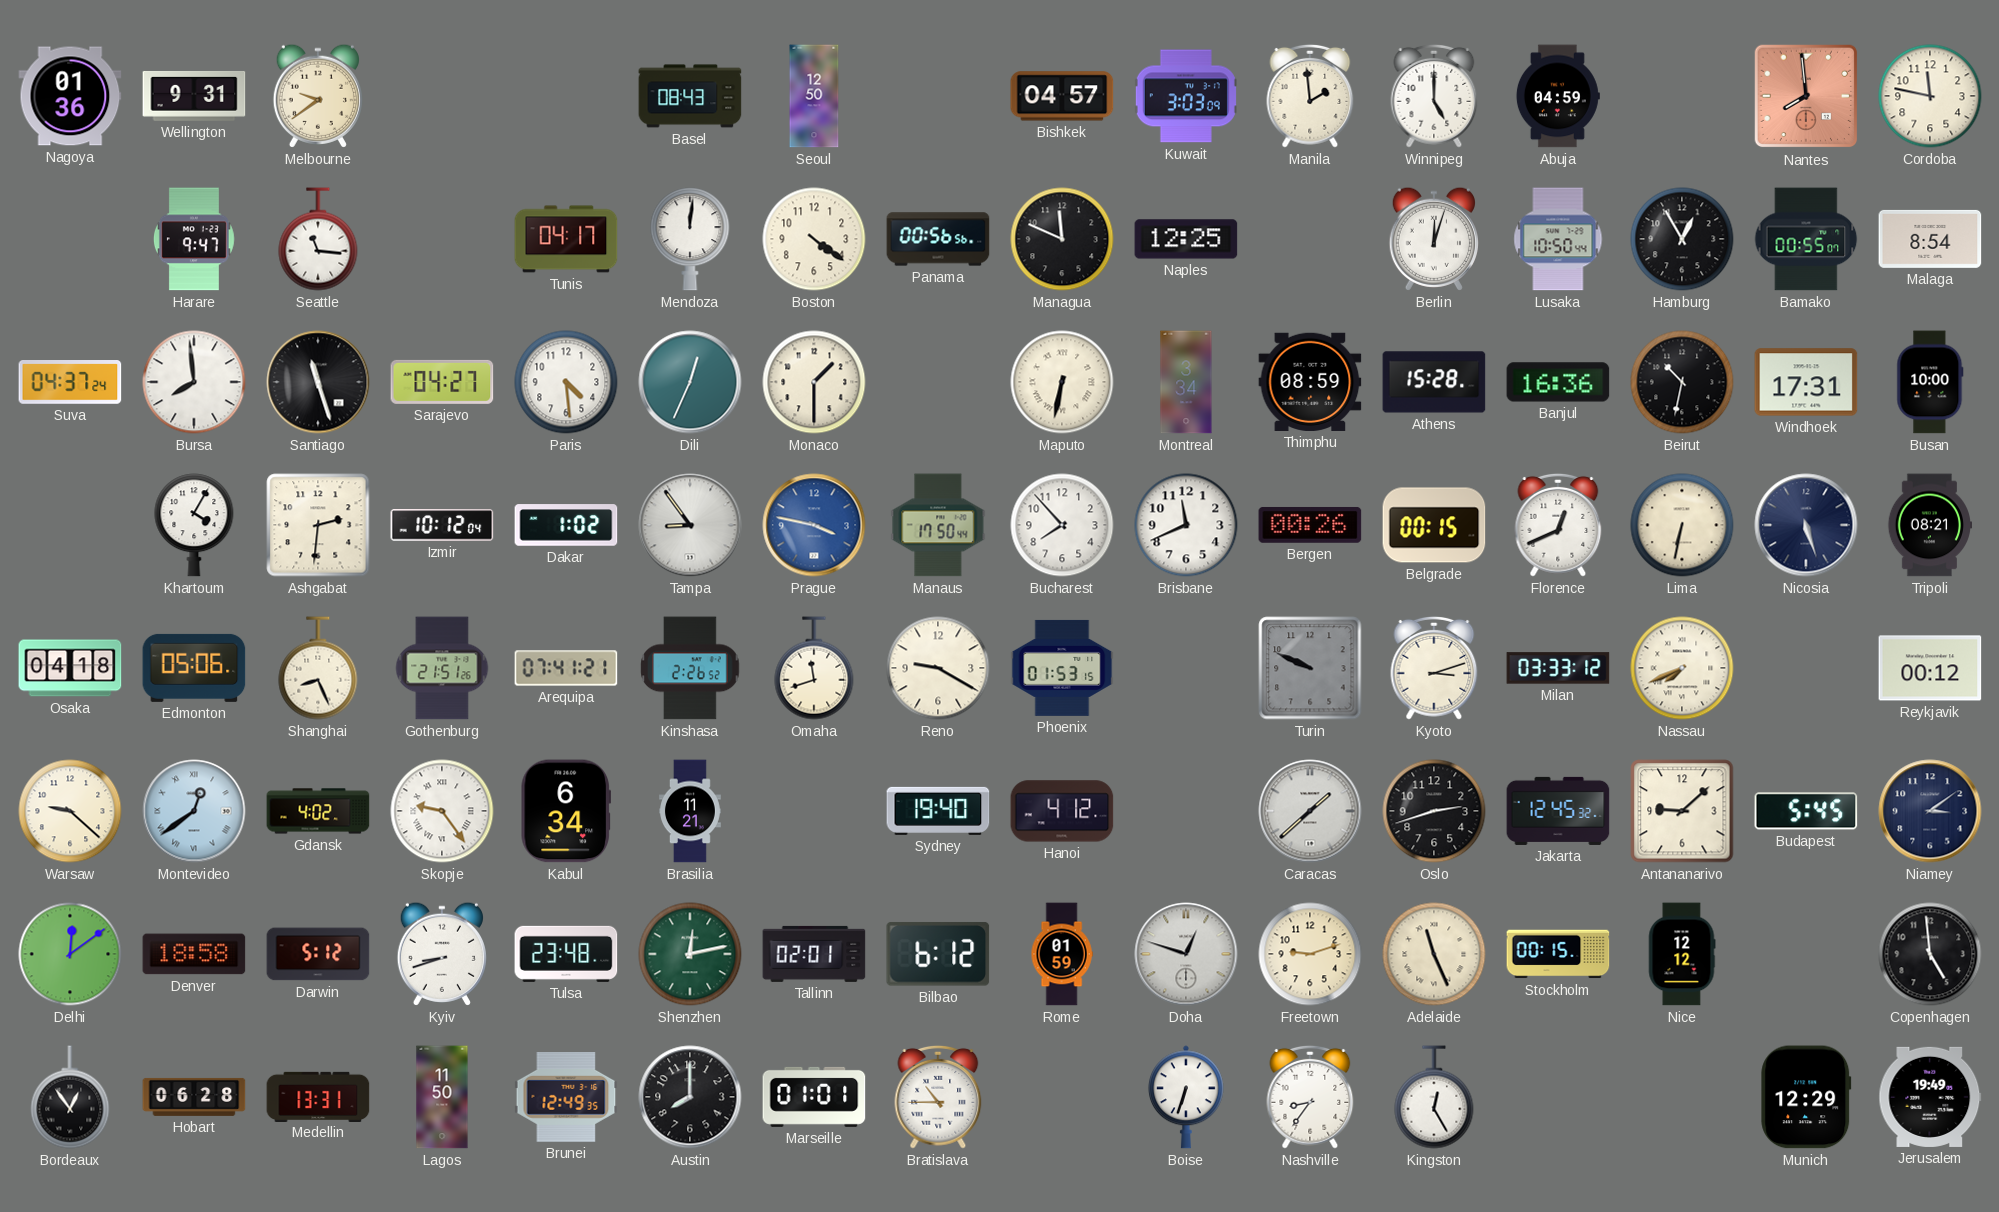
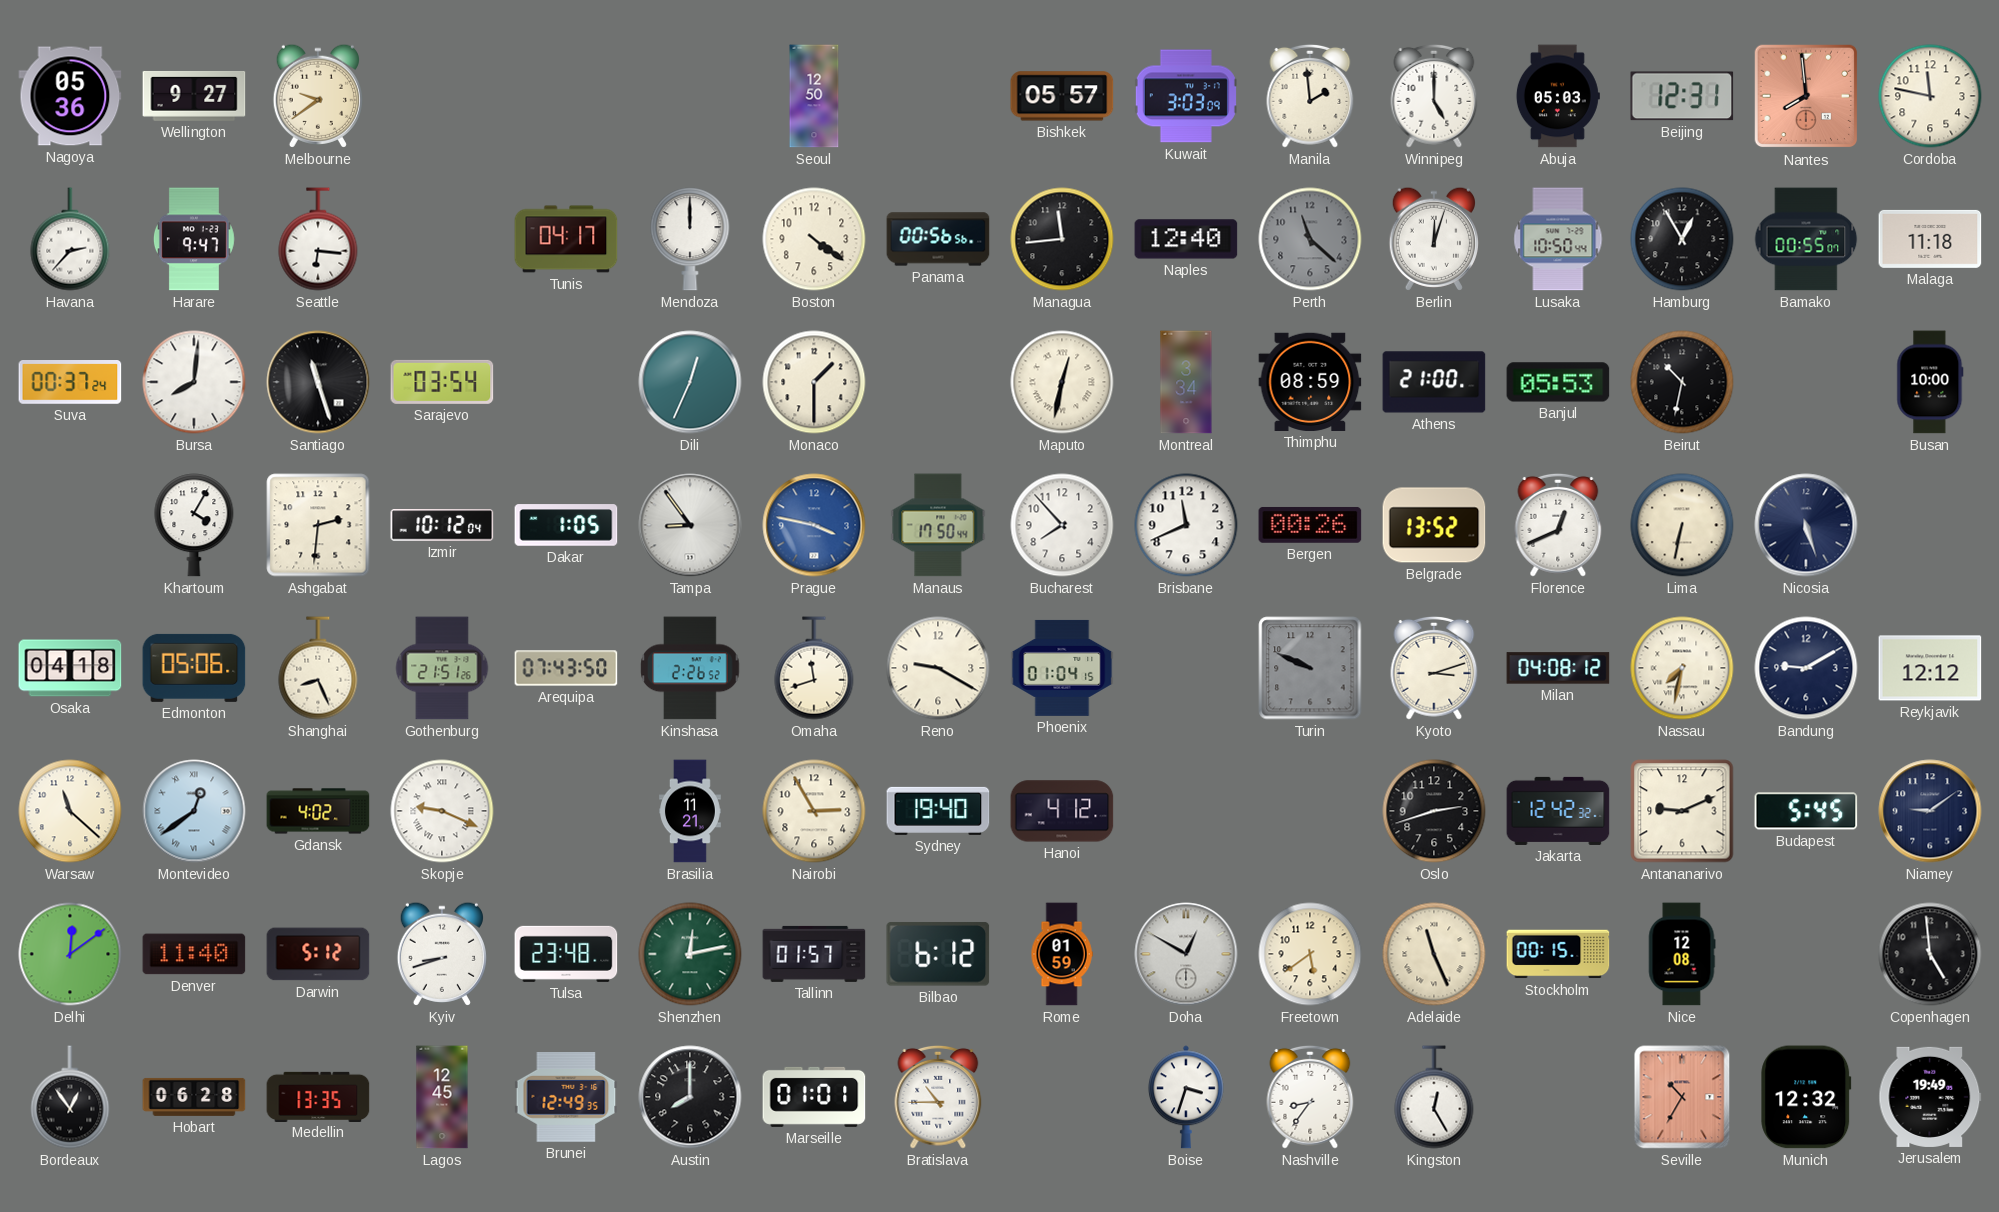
Nagoya: 01:36 -> 05:36 (70, 96)
Wellington: 9:31 -> 9:27 (194, 96)
Basel: 08:43 -> none (690, 96)
Bishkek: 04:57 -> 05:57 (1062, 96)
Abuja: 04:59 -> 05:03 (1558, 96)
Beijing: none -> 12:31 (1682, 96)
Havana: none -> 2:37 (70, 239)
Seattle: 11:16 -> 6:16 (318, 239)
Mendoza: 12:01 -> 12:00 (690, 239)
Managua: 11:49 -> 11:44 (1062, 239)
Naples: 12:25 -> 12:40 (1186, 239)
Perth: none -> 11:22 (1310, 239)
Malaga: 8:54 -> 11:18 (1930, 239)
Suva: 04:37 -> 00:37 (70, 383)
Bursa: 7:59 -> 8:01 (194, 382)
Sarajevo: 04:27 -> 03:54 (442, 382)
Paris: 4:29 -> none (566, 382)
Maputo: 6:32 -> 12:32 (1062, 382)
Athens: 15:28 -> 21:00 (1434, 382)
Banjul: 16:36 -> 05:53 (1558, 382)
Windhoek: 17:31 -> none (1806, 382)
Dakar: 1:02 -> 1:05 (566, 525)
Belgrade: 00:15 -> 13:52 (1434, 525)
Tripoli: 08:21 -> none (1929, 525)
Arequipa: 07:41 -> 07:43 (566, 668)
Phoenix: 01:53 -> 01:04 (1062, 668)
Milan: 03:33 -> 04:08 (1558, 668)
Nassau: 7:41 -> 7:32 (1682, 668)
Bandung: none -> 9:10 (1806, 668)
Reykjavik: 00:12 -> 12:12 (1930, 668)
Warsaw: 9:22 -> 11:22 (70, 811)
Skopje: 9:24 -> 9:19 (442, 811)
Kabul: 6:34 -> none (565, 811)
Nairobi: none -> 2:55 (814, 811)
Caracas: 1:38 -> none (1310, 811)
Jakarta: 12:45 -> 12:42 (1558, 811)
Antananarivo: 9:08 -> 9:11 (1682, 811)
Niamey: 3:09 -> 9:09 (1930, 811)
Denver: 18:58 -> 11:40 (194, 954)
Tallinn: 02:01 -> 01:57 (814, 954)
Doha: 12:48 -> 12:50 (1186, 954)
Freetown: 9:12 -> 5:39 (1310, 954)
Nice: 12:12 -> 12:08 (1682, 954)
Medellin: 13:31 -> 13:35 (318, 1096)
Lagos: 11:50 -> 12:45 (442, 1097)
Boise: 6:33 -> 3:33 (1186, 1097)
Seville: none -> 10:35 (1682, 1097)
Munich: 12:29 -> 12:32 (1806, 1097)
